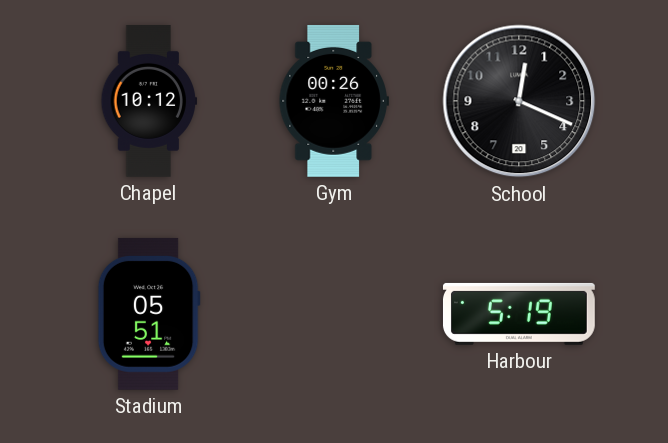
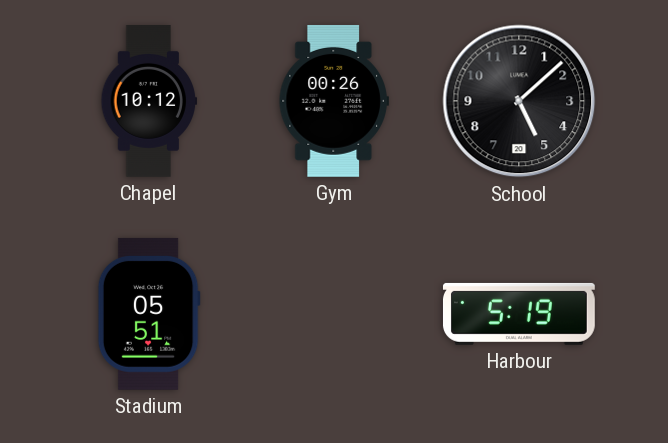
School: 12:19 -> 5:08 (519, 101)
